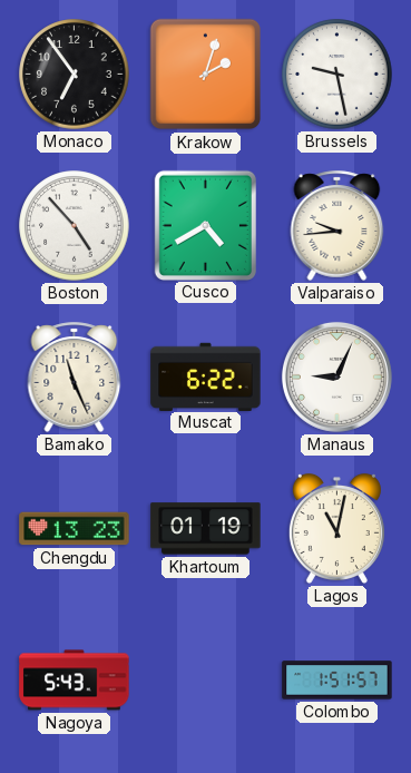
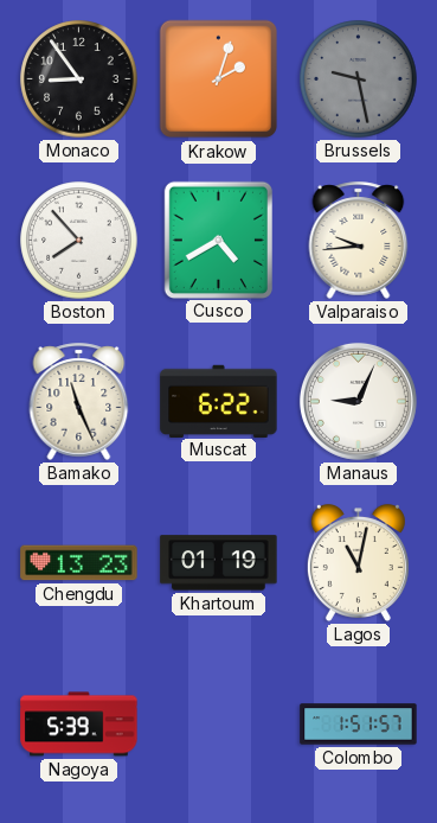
Monaco: 6:54 -> 8:54 (79, 79)
Brussels dial: white -> grey (359, 79)
Boston: 4:53 -> 7:53 (79, 241)
Nagoya: 5:43 -> 5:39 (79, 725)
